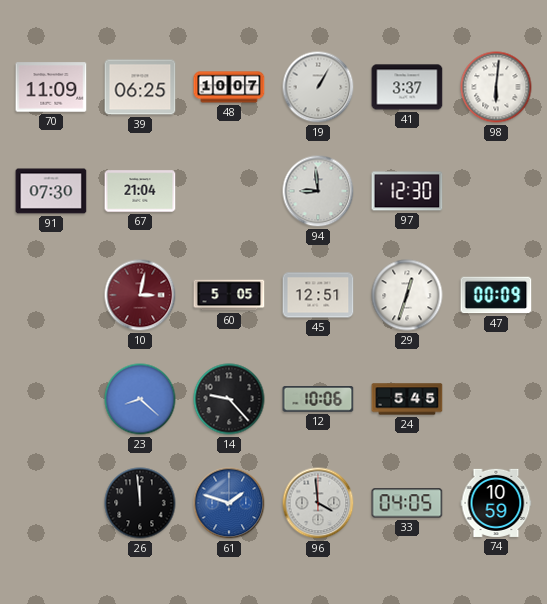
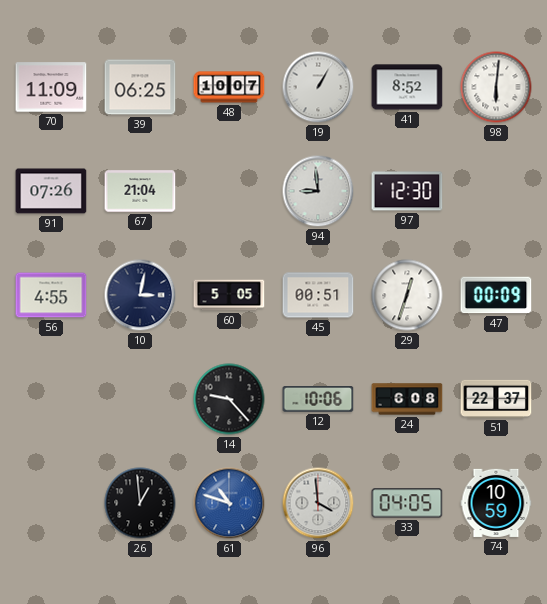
41: 3:37 -> 8:52 (407, 87)
91: 07:30 -> 07:26 (51, 191)
56: none -> 4:55 (51, 295)
10 dial: burgundy -> navy (140, 295)
45: 12:51 -> 00:51 (318, 295)
23: 8:22 -> none (140, 399)
24: 5:45 -> 6:08 (407, 399)
51: none -> 22:37 (496, 399)
26: 11:59 -> 12:59 (140, 503)
61: 1:48 -> 10:48 (229, 503)
